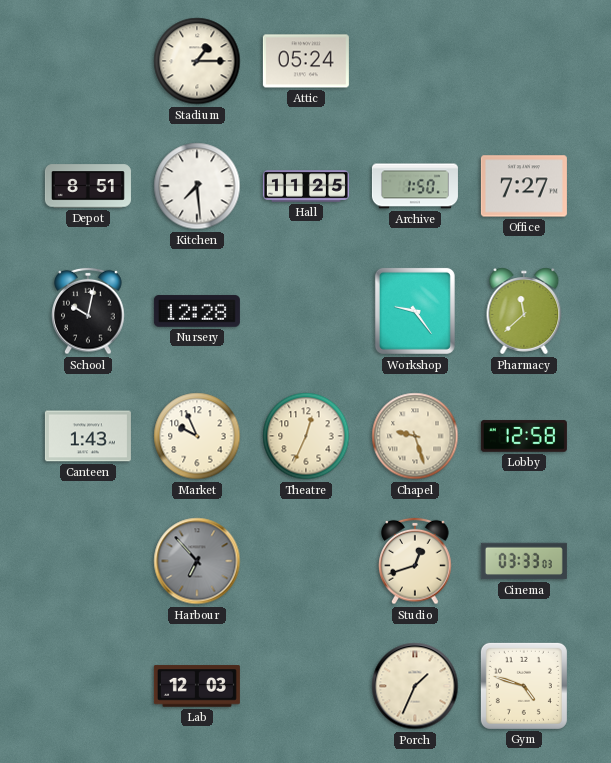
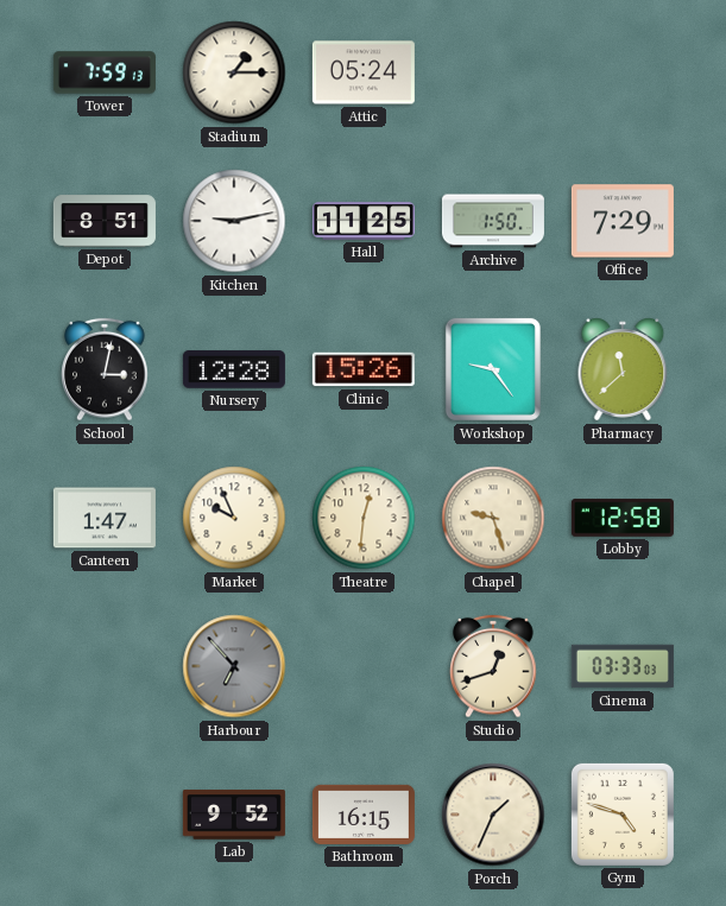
Tower: none -> 7:59 (105, 72)
Kitchen: 7:29 -> 9:13 (234, 221)
Office: 7:27 -> 7:29 (623, 221)
School: 10:02 -> 3:02 (105, 369)
Clinic: none -> 15:26 (364, 369)
Canteen: 1:43 -> 1:47 (105, 518)
Theatre: 12:34 -> 12:31 (364, 518)
Lab: 12:03 -> 9:52 (234, 815)
Bathroom: none -> 16:15 (364, 815)
